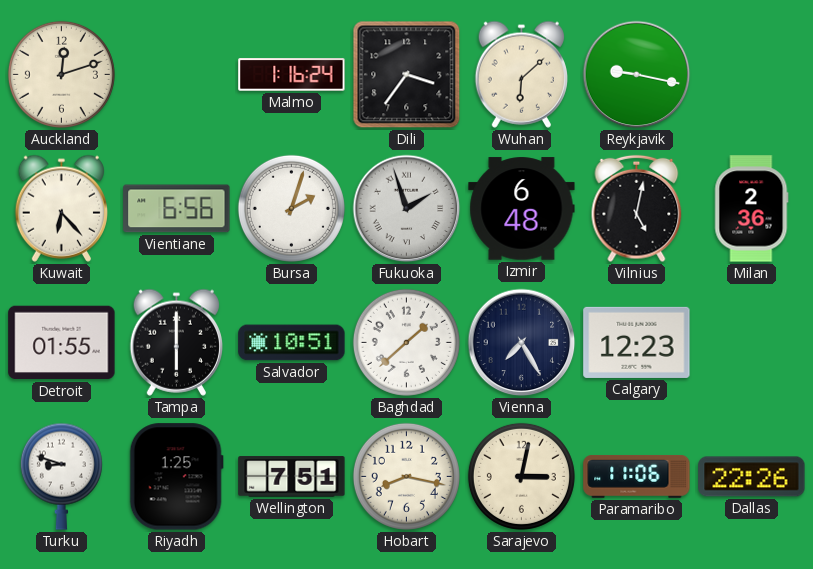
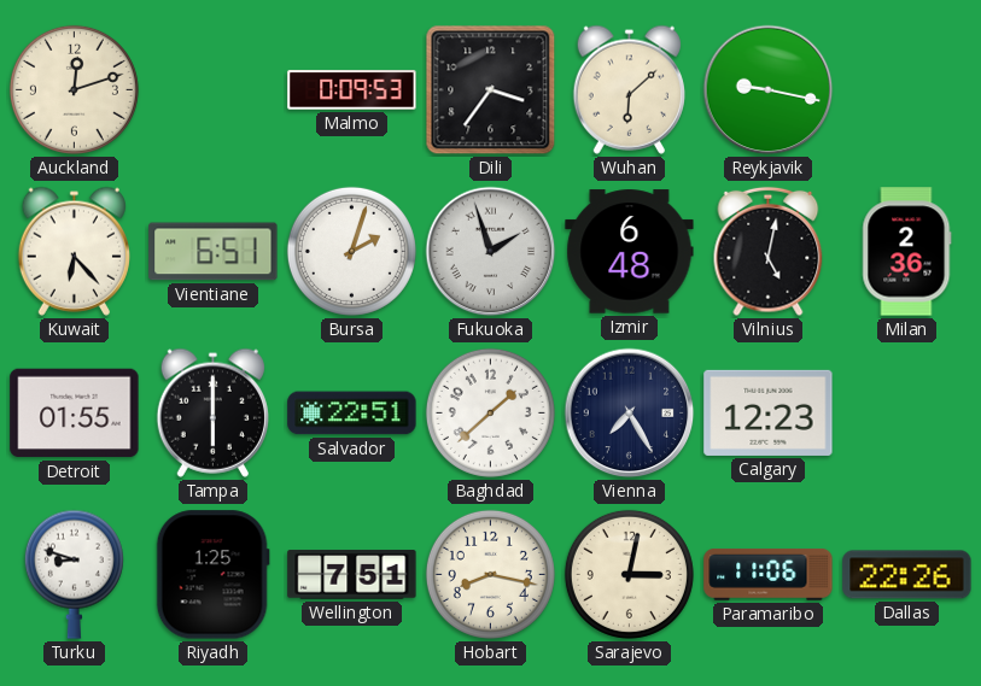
Malmo: 1:16 -> 0:09 (352, 90)
Vientiane: 6:56 -> 6:51 (214, 252)
Salvador: 10:51 -> 22:51 (352, 414)
